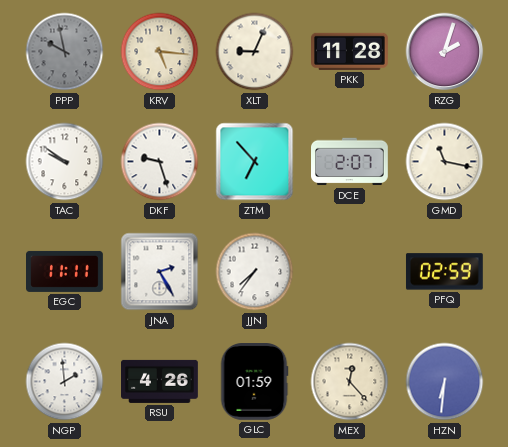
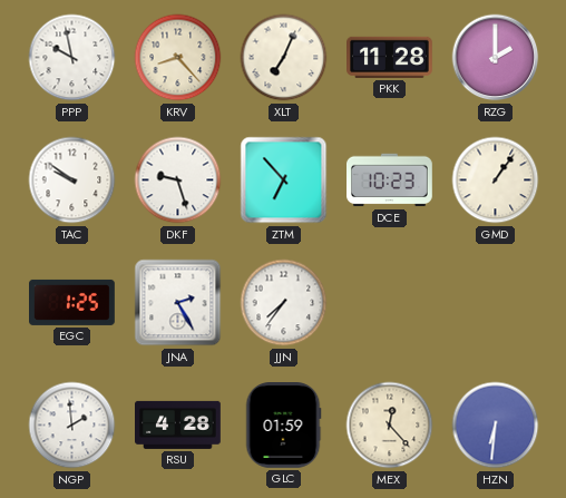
PPP dial: grey -> white (72, 58)
KRV: 5:16 -> 8:23 (178, 58)
XLT: 9:04 -> 7:04 (284, 58)
RZG: 2:03 -> 2:00 (496, 58)
DCE: 2:07 -> 10:23 (390, 180)
GMD: 11:17 -> 1:06 (496, 180)
EGC: 11:11 -> 1:25 (72, 302)
PFQ: 02:59 -> none (444, 272)
RSU: 4:26 -> 4:28 (178, 424)
